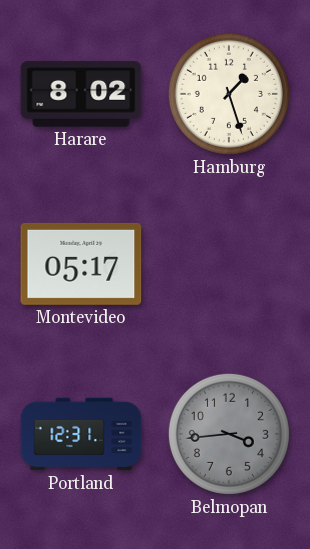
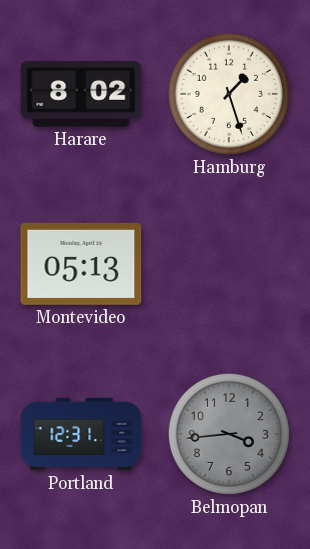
Montevideo: 05:17 -> 05:13 (81, 264)
